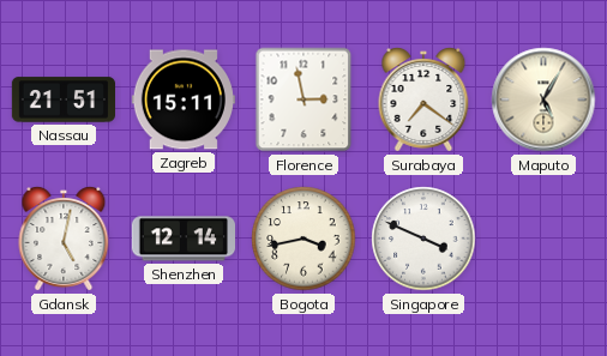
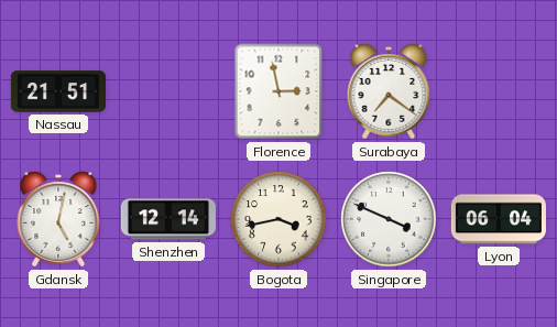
Zagreb: 15:11 -> none (184, 99)
Maputo: 5:05 -> none (543, 99)
Lyon: none -> 06:04 (498, 219)
